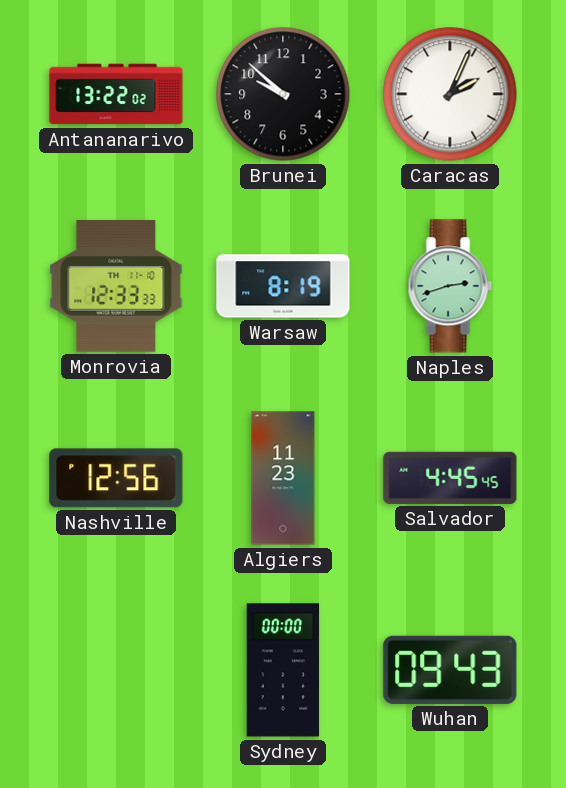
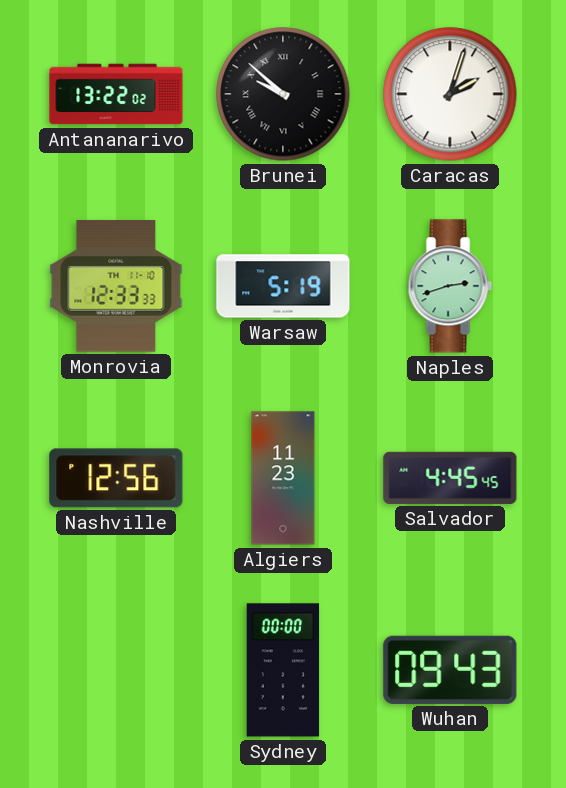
Brunei numerals: Arabic -> Roman (283, 94)
Caracas: 2:04 -> 2:03 (450, 94)
Warsaw: 8:19 -> 5:19 (283, 286)
